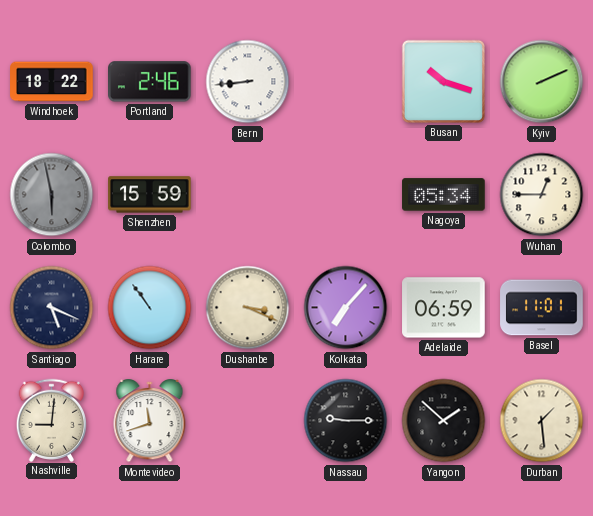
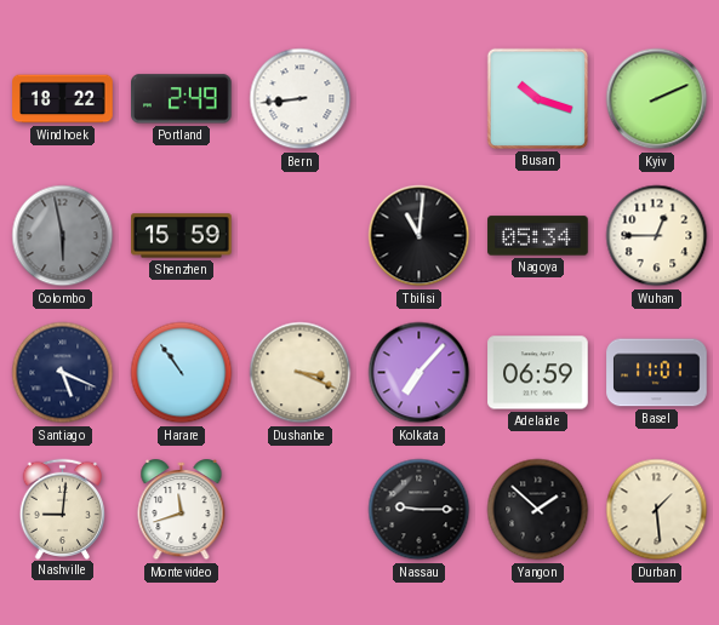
Portland: 2:46 -> 2:49 (182, 99)
Tbilisi: none -> 11:01 (420, 236)
